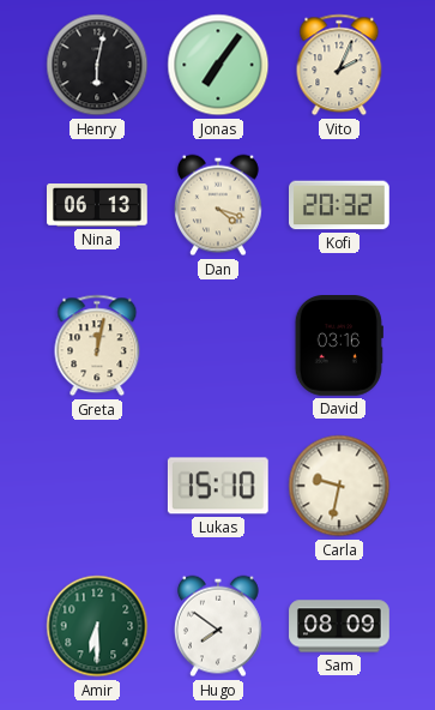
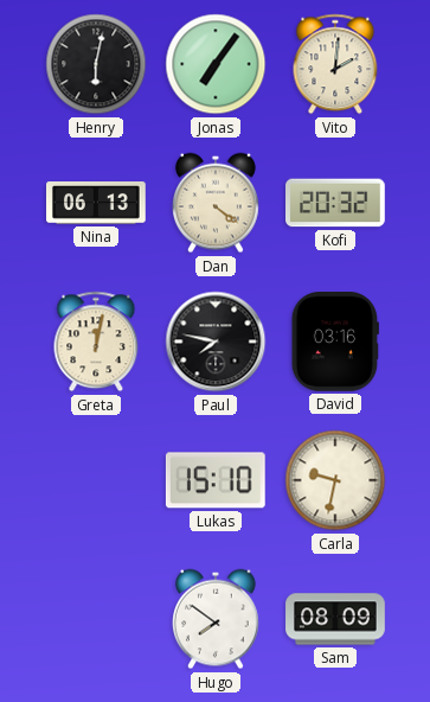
Vito: 2:04 -> 2:01 (335, 64)
Dan: 4:18 -> 4:21 (217, 203)
Paul: none -> 7:47 (216, 342)
Amir: 6:30 -> none (97, 626)
